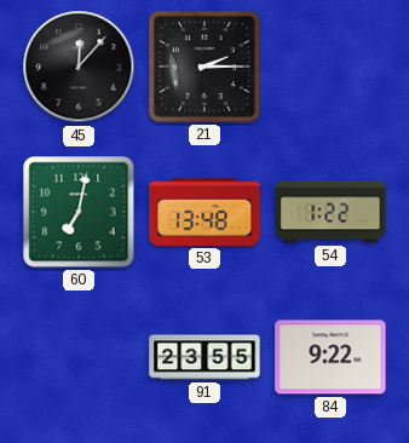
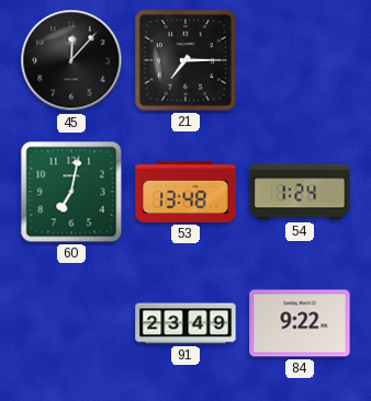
21: 2:15 -> 7:15 (185, 60)
54: 1:22 -> 1:24 (300, 192)
91: 23:55 -> 23:49 (185, 323)
